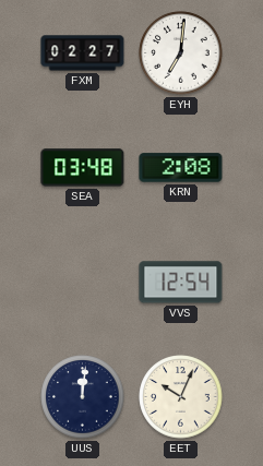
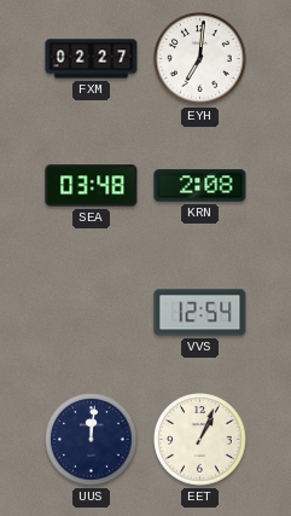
EET: 10:04 -> 1:04 (200, 440)
